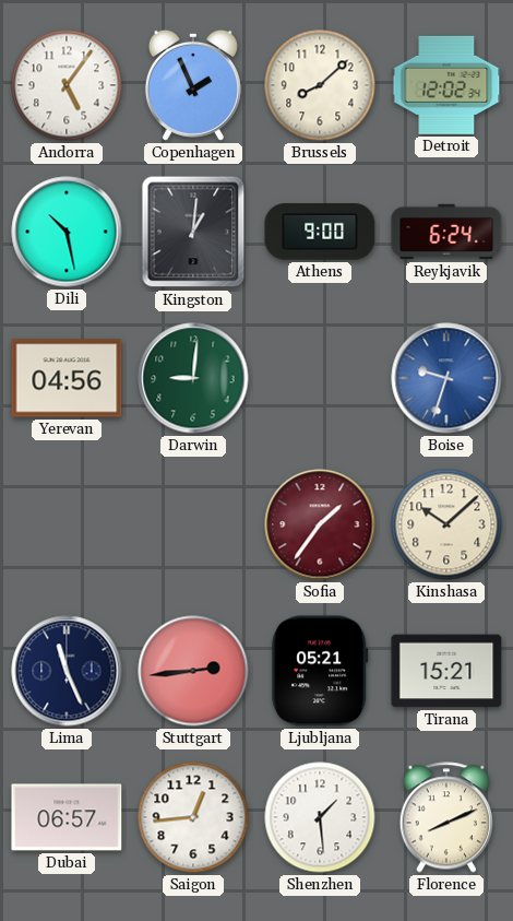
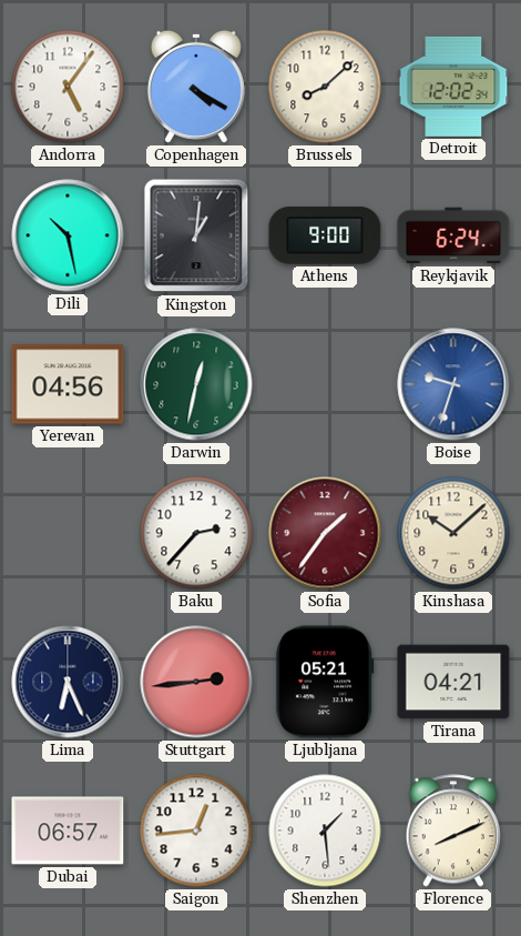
Copenhagen: 1:56 -> 4:20 (196, 87)
Darwin: 9:01 -> 12:32 (196, 384)
Baku: none -> 2:37 (196, 533)
Lima: 11:26 -> 6:26 (68, 682)
Tirana: 15:21 -> 04:21 (453, 682)
